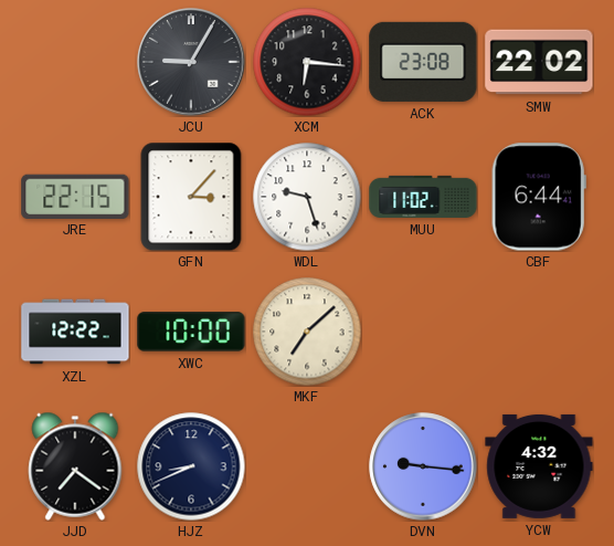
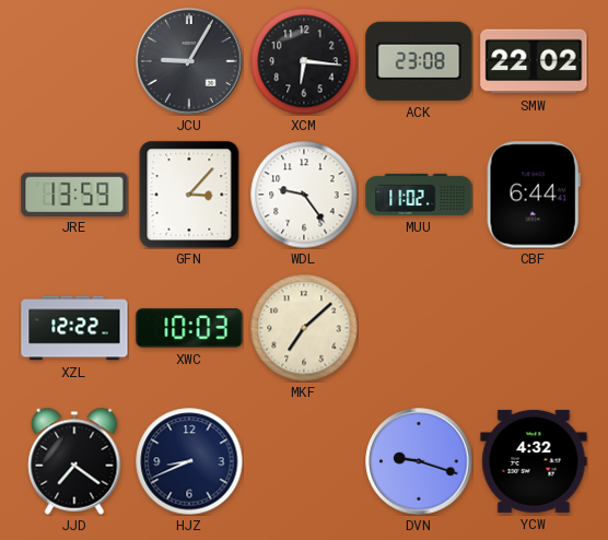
JRE: 22:15 -> 13:59 (74, 193)
WDL: 9:27 -> 9:24 (304, 195)
XWC: 10:00 -> 10:03 (189, 328)
DVN: 9:16 -> 9:18 (419, 461)
